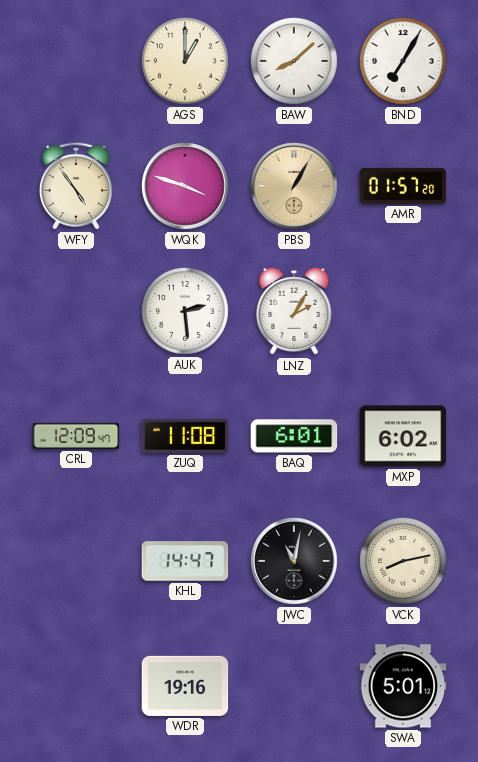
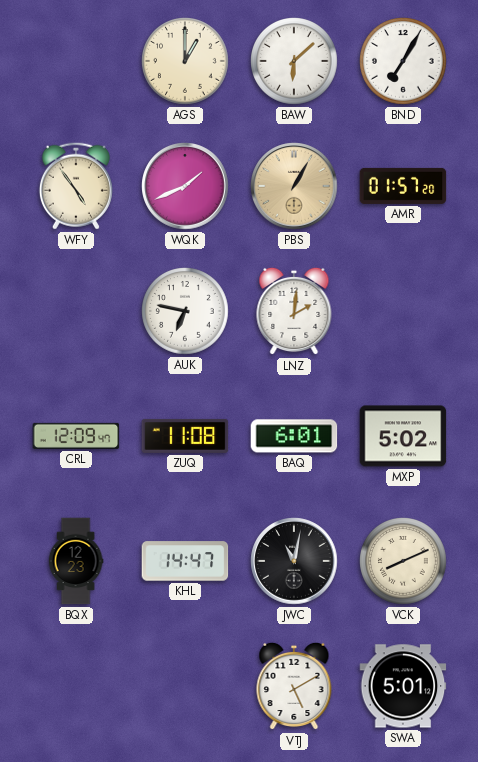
BAW: 8:08 -> 6:08 (295, 62)
WQK: 3:48 -> 1:41 (185, 186)
AUK: 2:29 -> 6:47 (186, 312)
LNZ: 2:05 -> 2:01 (294, 311)
MXP: 6:02 -> 5:02 (403, 436)
BQX: none -> 12:23 (76, 561)
VCK: 8:13 -> 8:11 (404, 562)
WDR: 19:16 -> none (185, 686)
VTJ: none -> 5:10 (294, 686)
